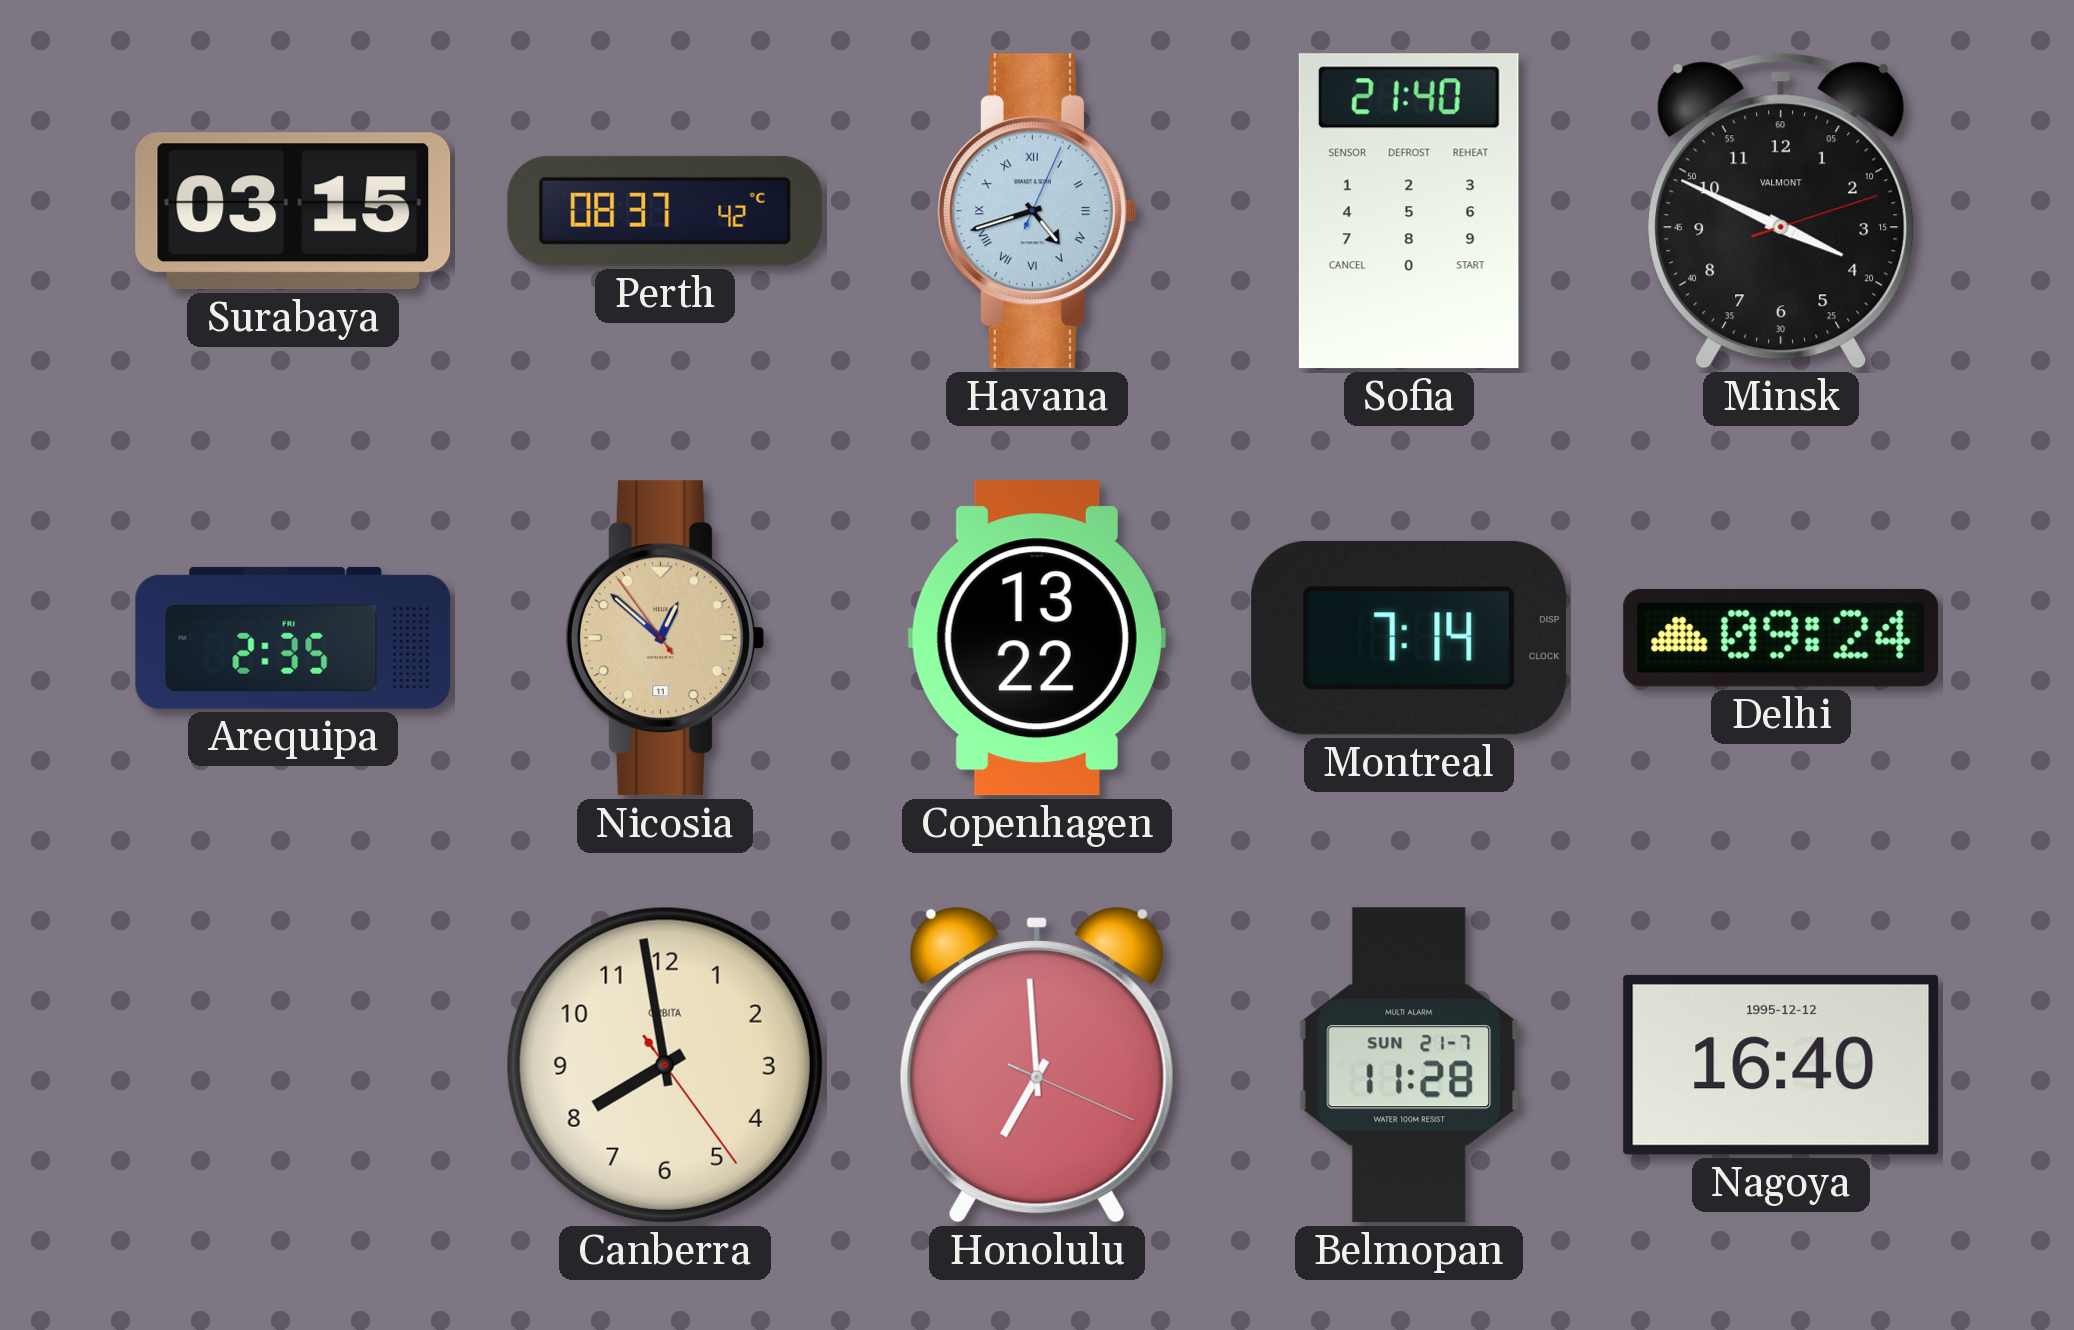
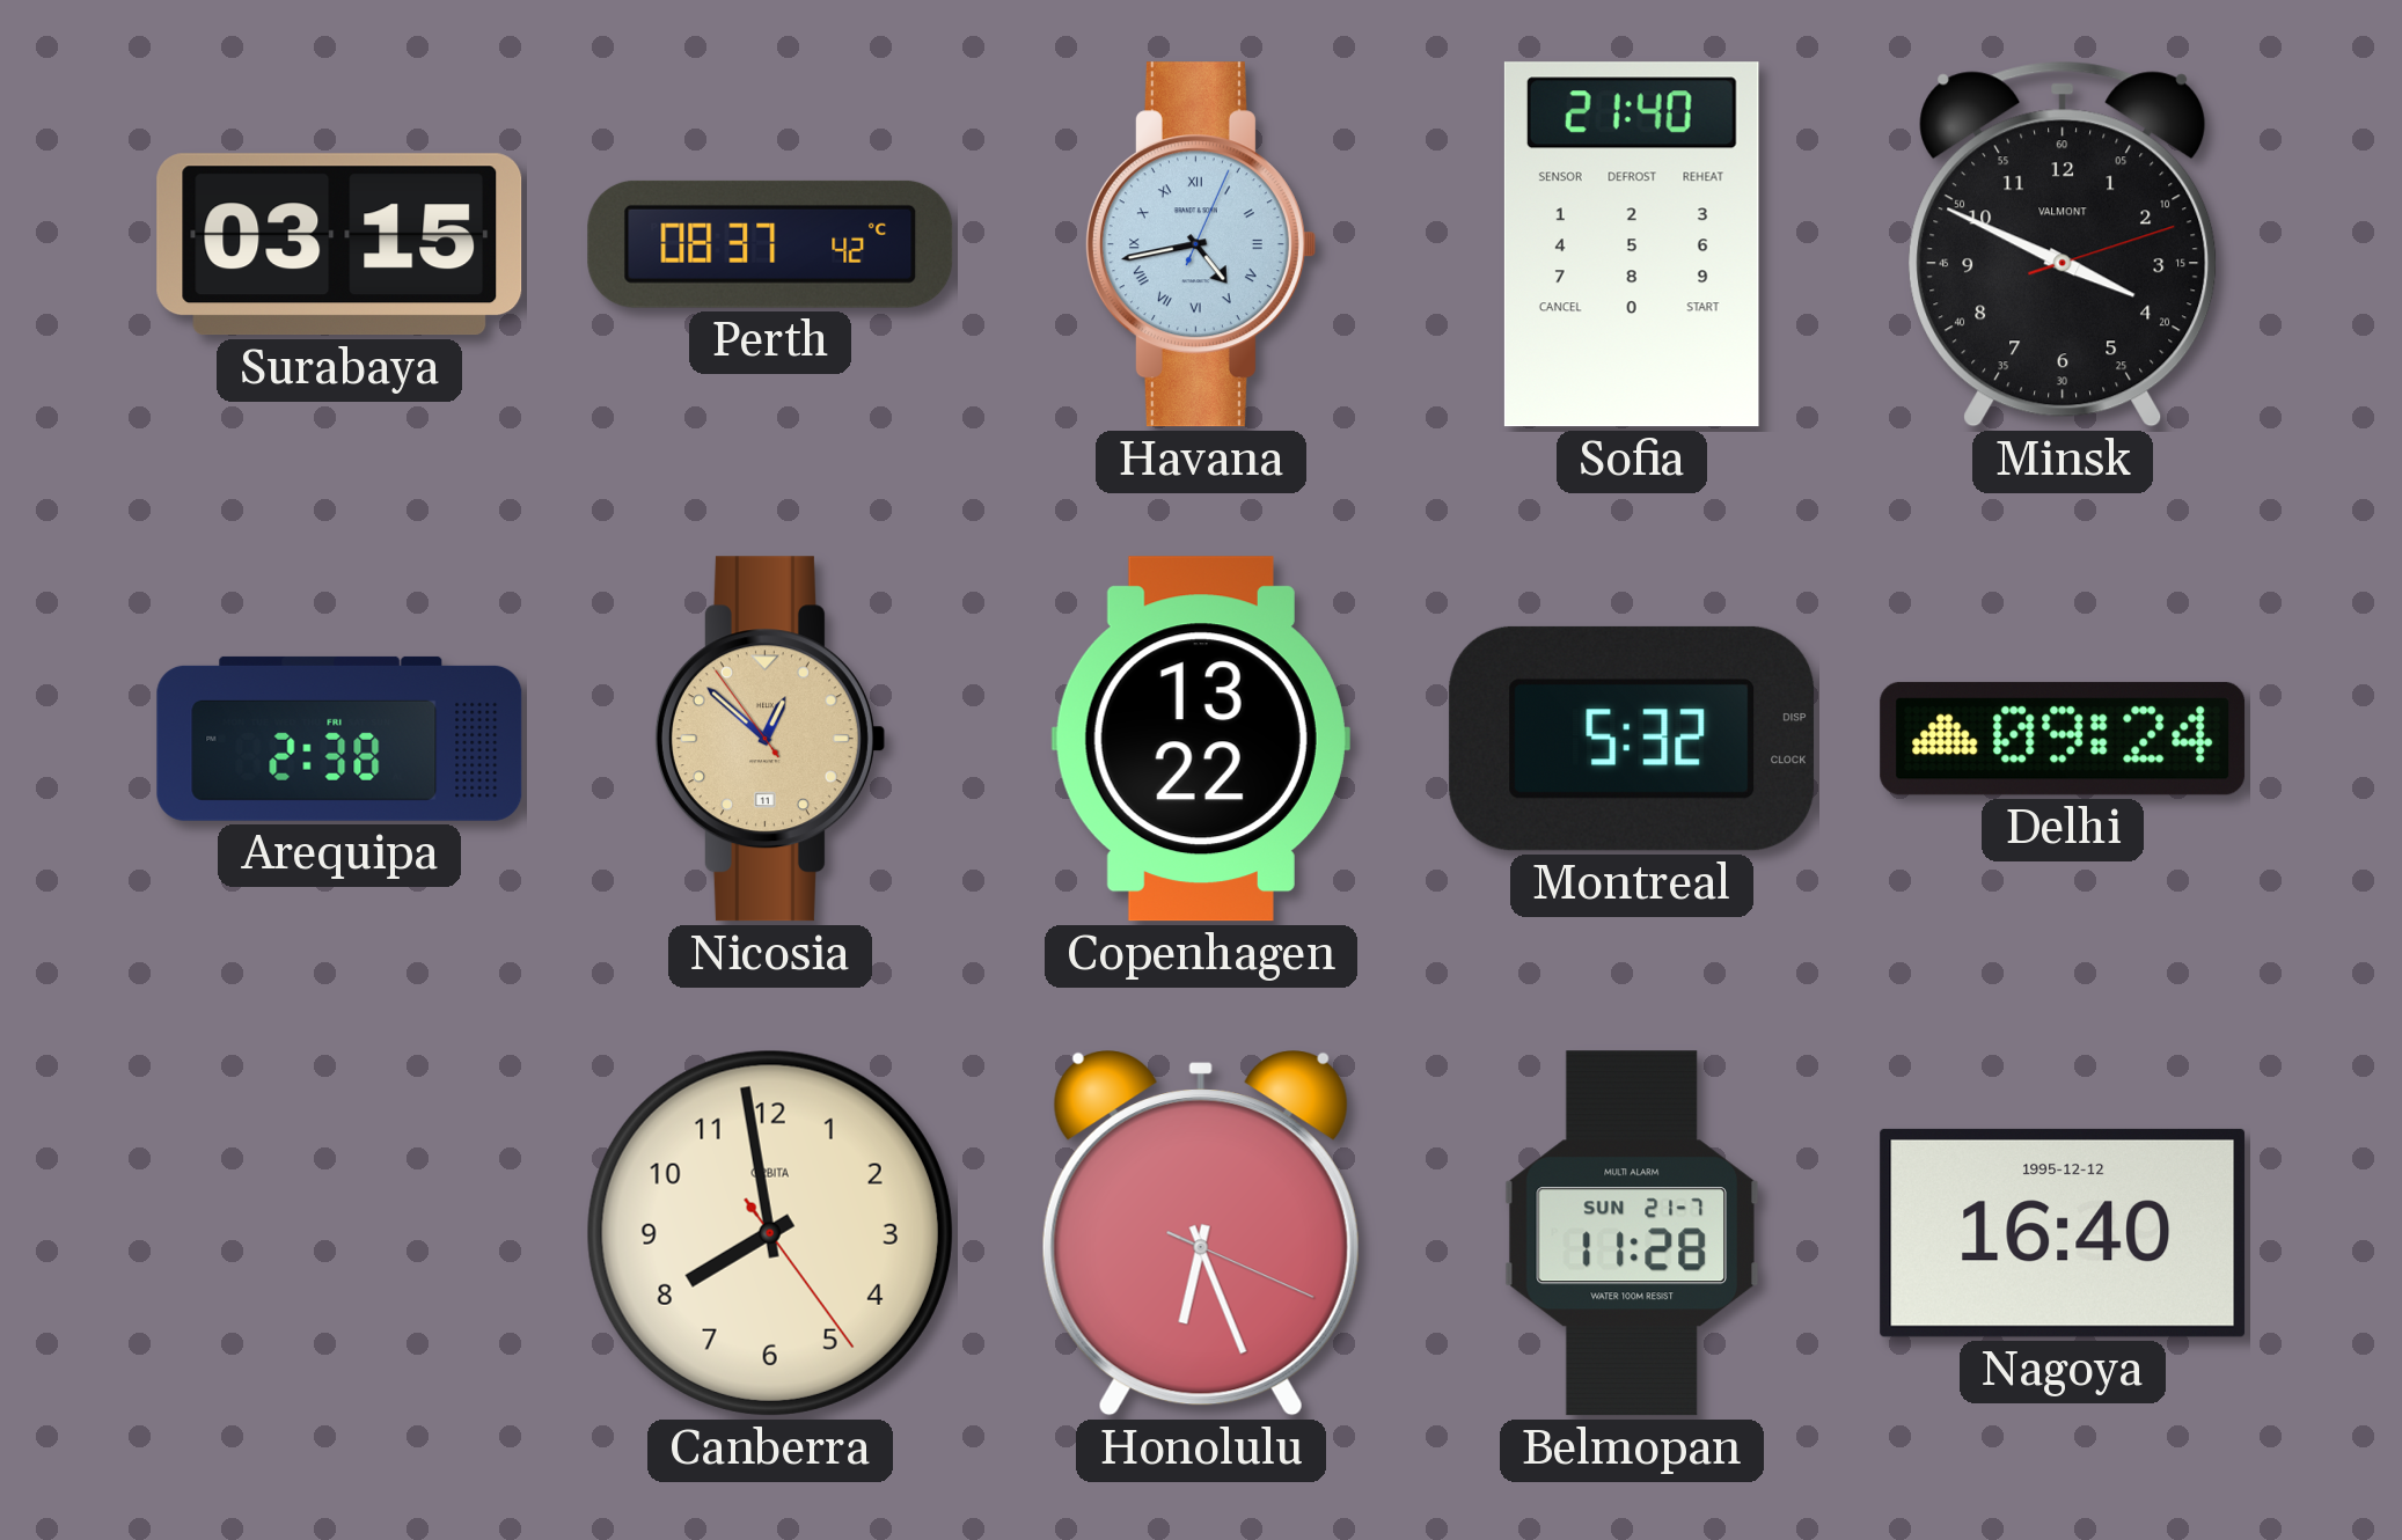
Havana: 4:42 -> 4:43 (1200, 244)
Arequipa: 2:35 -> 2:38 (339, 739)
Montreal: 7:14 -> 5:32 (1632, 739)
Honolulu: 6:59 -> 6:26 (1201, 1234)
